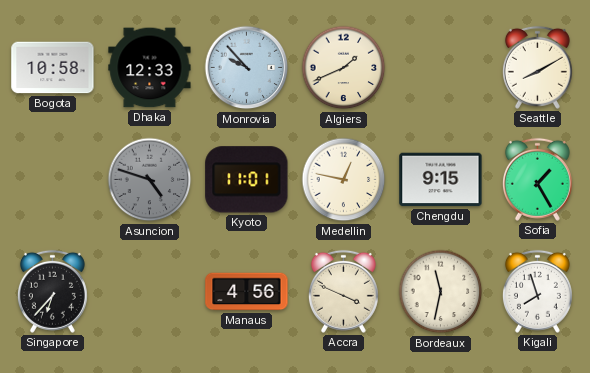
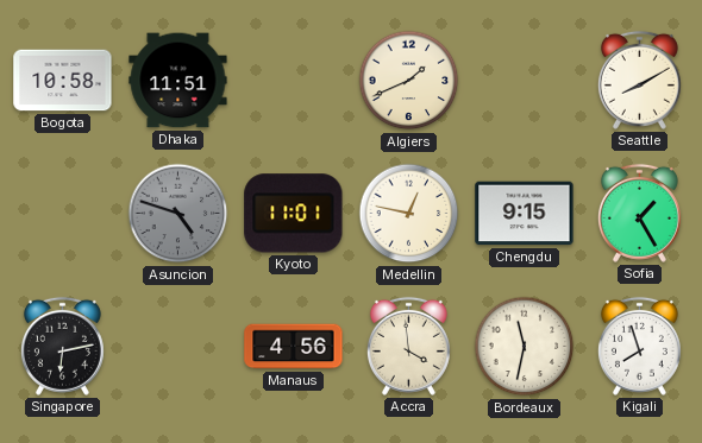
Dhaka: 12:33 -> 11:51 (178, 81)
Monrovia: 9:53 -> none (247, 68)
Singapore: 6:37 -> 6:13 (62, 346)
Accra: 3:49 -> 3:59 (408, 346)
